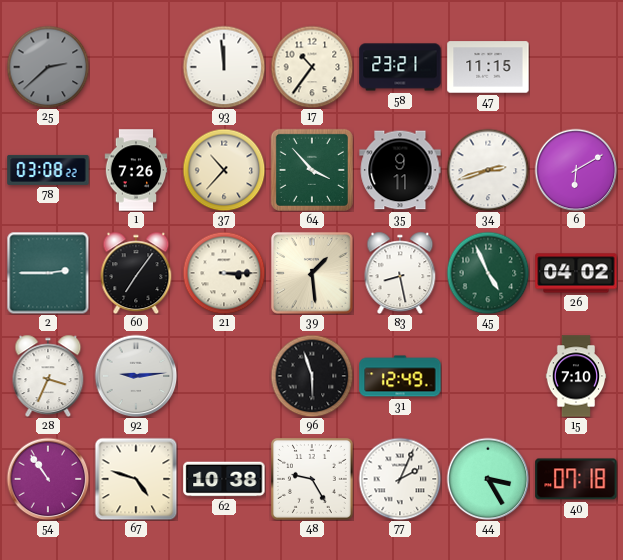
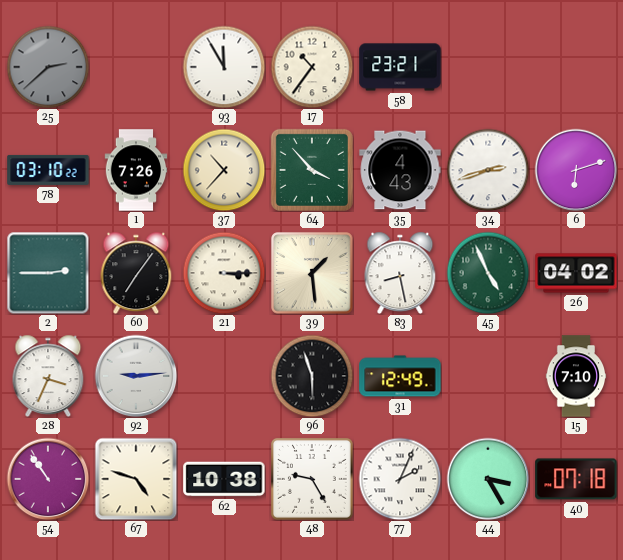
93: 11:59 -> 11:55 (224, 67)
47: 11:15 -> none (488, 67)
78: 03:08 -> 03:10 (48, 170)
35: 9:11 -> 4:43 (400, 170)
6: 6:10 -> 6:12 (576, 170)
